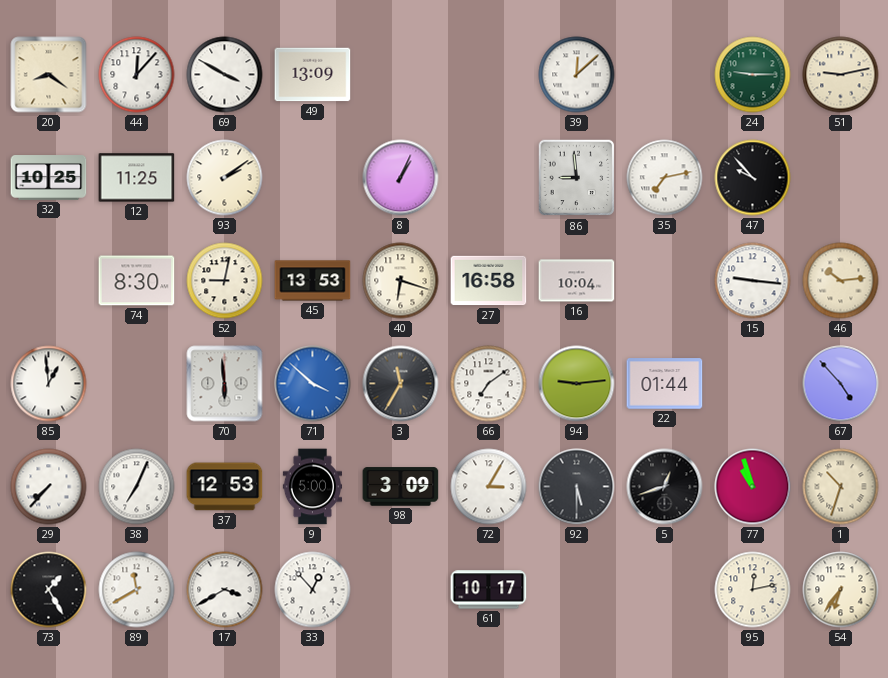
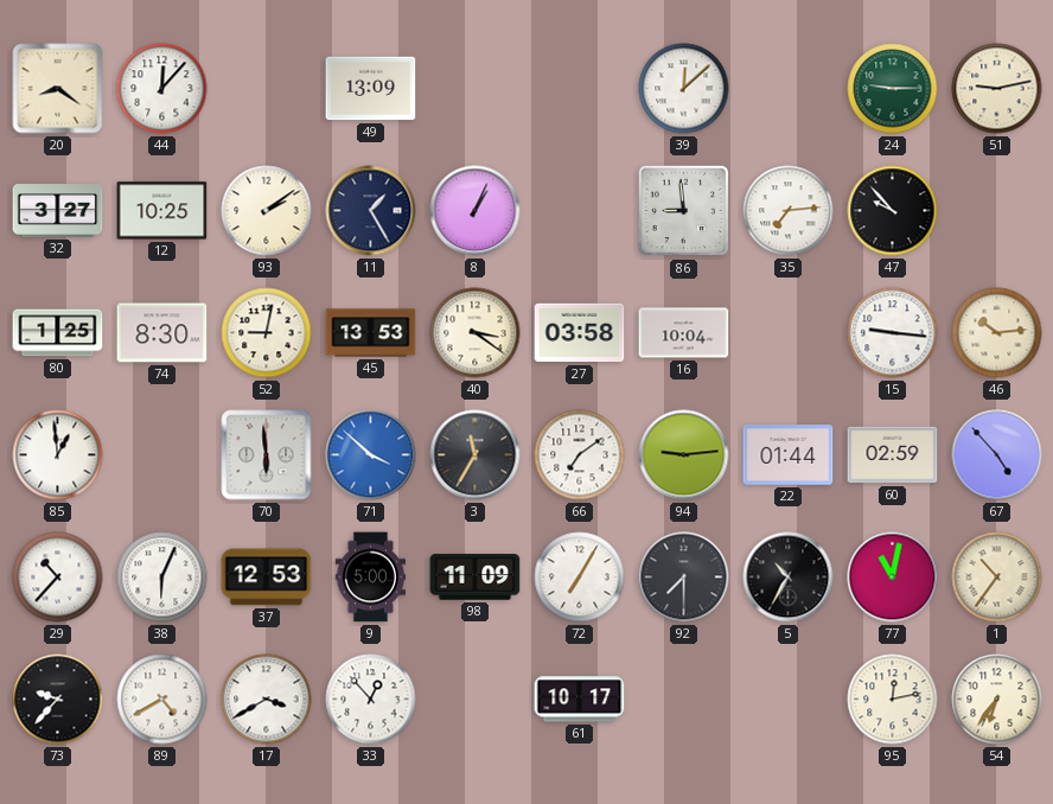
69: 3:50 -> none (225, 75)
32: 10:25 -> 3:27 (58, 211)
12: 11:25 -> 10:25 (162, 211)
11: none -> 1:25 (371, 211)
35: 7:13 -> 7:14 (789, 211)
80: none -> 1:25 (58, 333)
40: 6:18 -> 3:21 (476, 333)
27: 16:58 -> 03:58 (580, 333)
60: none -> 02:59 (893, 455)
29: 7:37 -> 10:37 (58, 578)
38: 7:04 -> 6:04 (162, 578)
98: 3:09 -> 11:09 (476, 578)
72: 3:05 -> 7:05 (580, 578)
92: 5:30 -> 7:30 (684, 578)
5: 12:42 -> 10:35 (789, 578)
77: 10:57 -> 11:02 (893, 578)
1: 10:33 -> 10:36 (997, 578)
73: 1:25 -> 9:37 (58, 700)
89: 11:40 -> 4:40 (162, 700)
